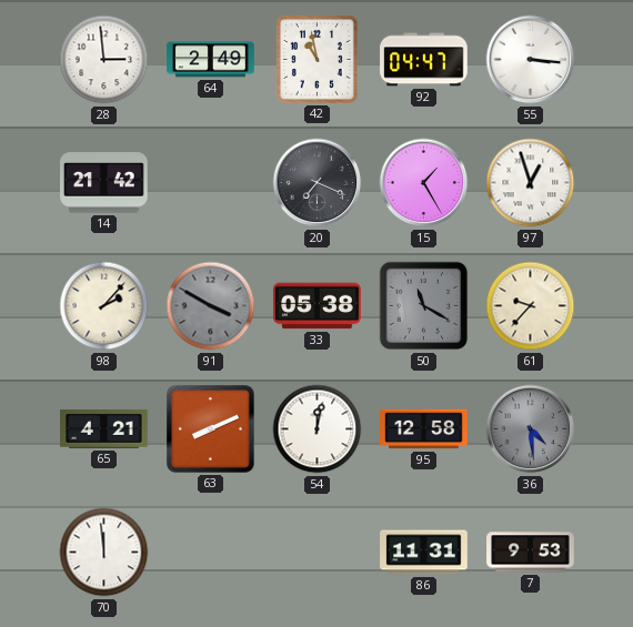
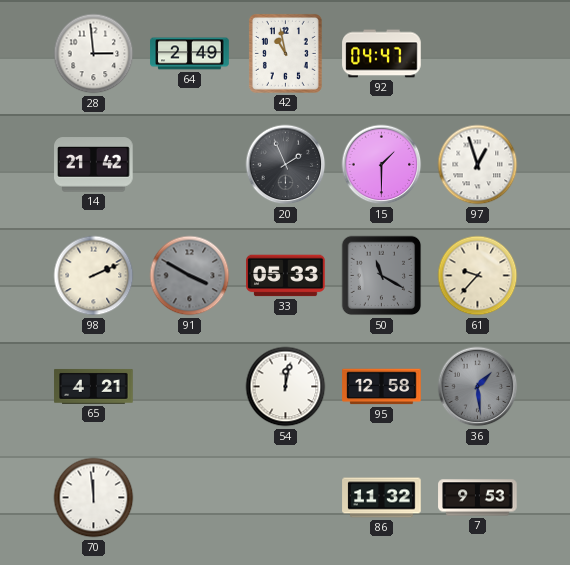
55: 3:16 -> none (531, 60)
20: 7:19 -> 1:56 (286, 165)
15: 1:25 -> 1:30 (382, 165)
98: 2:07 -> 2:11 (94, 276)
33: 05:38 -> 05:33 (286, 276)
63: 8:11 -> none (211, 429)
36: 4:29 -> 1:29 (478, 387)
86: 11:31 -> 11:32 (382, 498)
